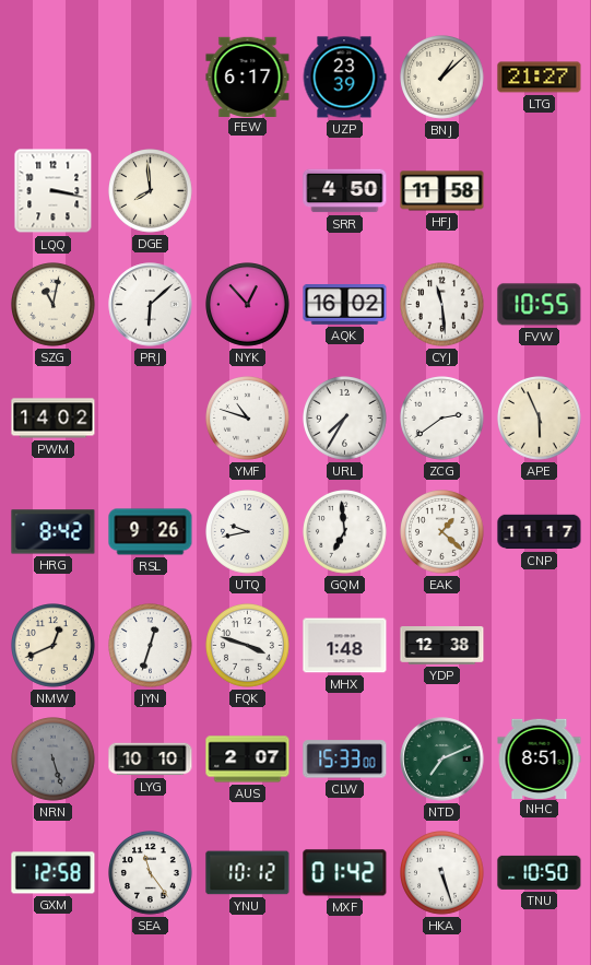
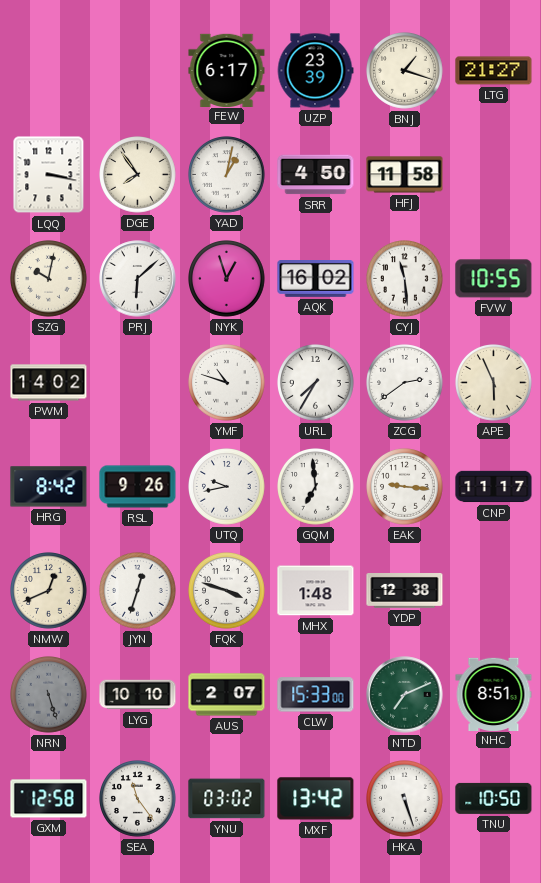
BNJ: 1:08 -> 1:18 (405, 71)
DGE: 7:59 -> 7:54 (138, 175)
YAD: none -> 1:02 (227, 175)
SZG: 11:02 -> 10:02 (49, 279)
NYK: 12:53 -> 12:57 (227, 279)
EAK: 1:22 -> 9:16 (405, 487)
YNU: 10:12 -> 03:02 (227, 799)
MXF: 01:42 -> 13:42 (316, 799)
